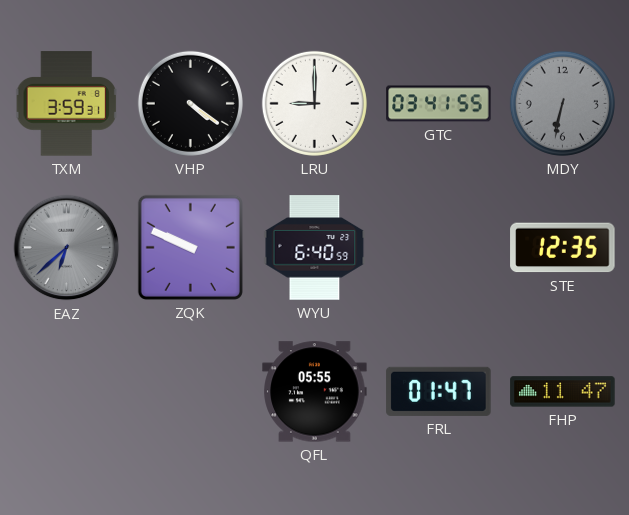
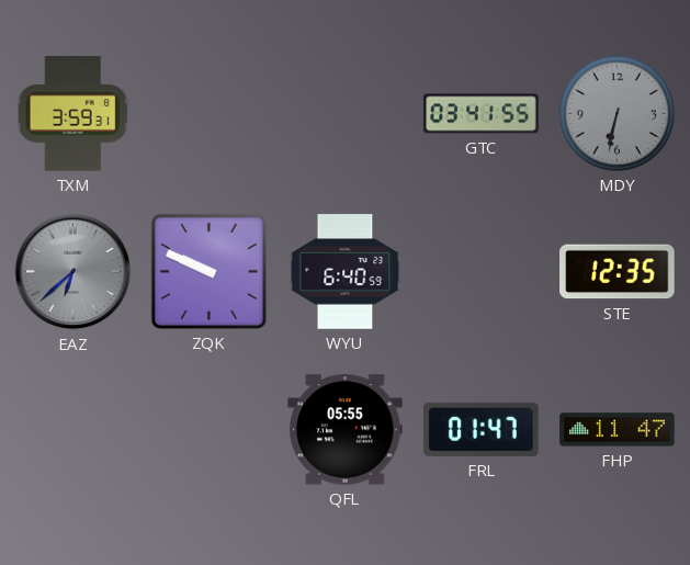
VHP: 4:21 -> none (190, 103)
LRU: 9:00 -> none (314, 103)
